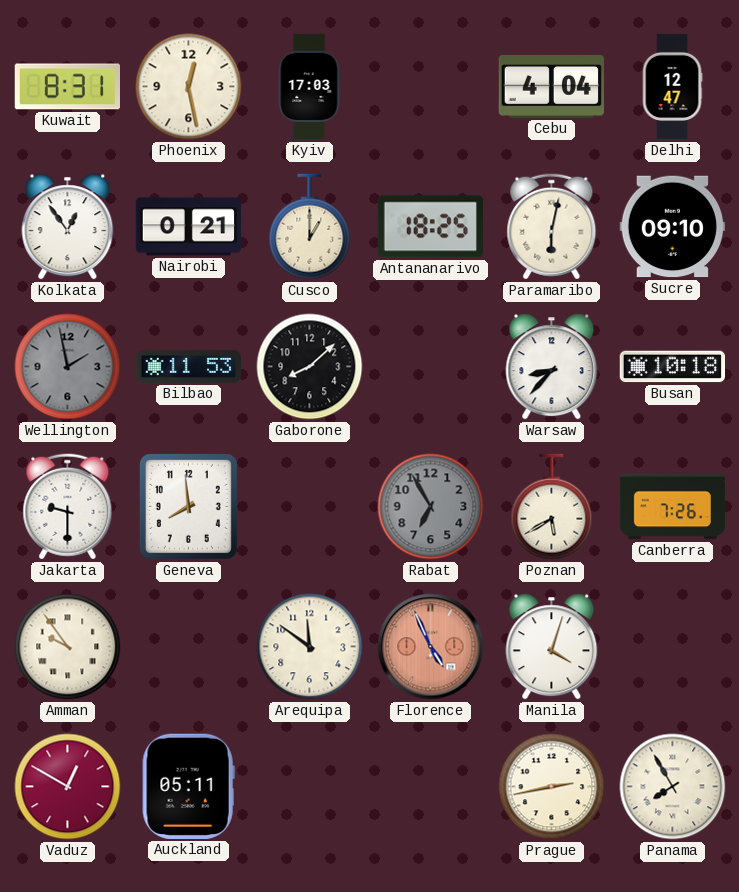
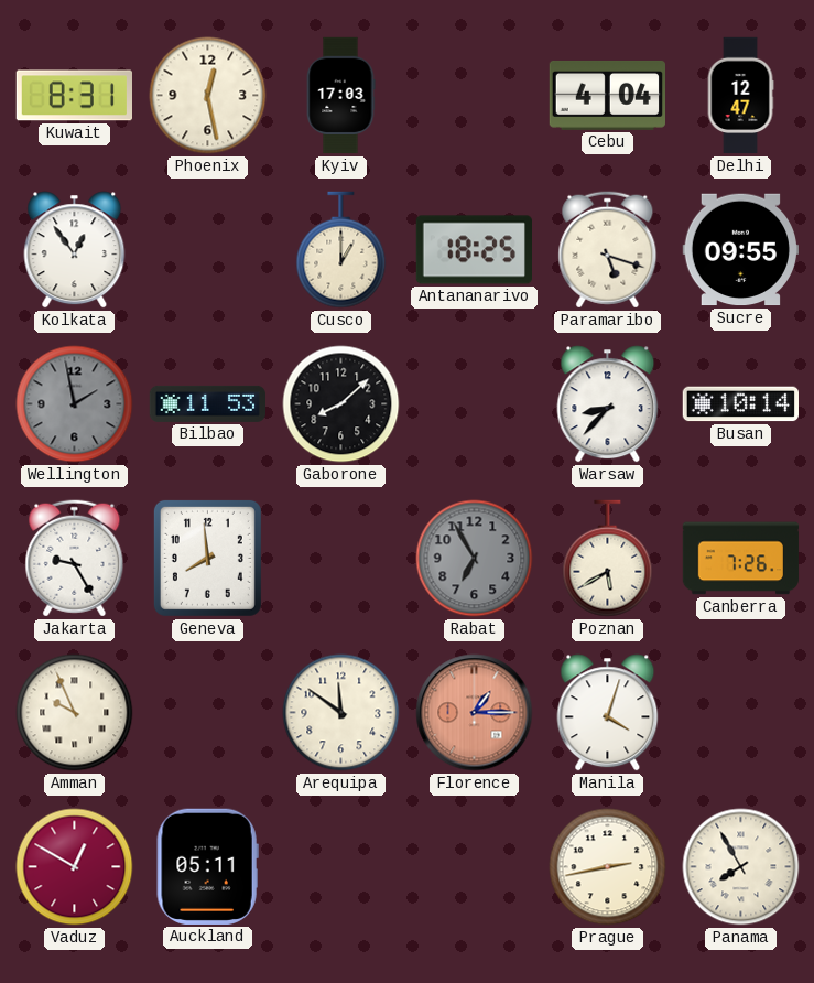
Nairobi: 0:21 -> none (189, 227)
Paramaribo: 6:02 -> 5:18 (608, 250)
Sucre: 09:10 -> 09:55 (740, 250)
Busan: 10:18 -> 10:14 (740, 404)
Jakarta: 9:30 -> 9:25 (75, 559)
Amman: 9:54 -> 9:56 (75, 713)
Florence: 4:56 -> 1:15 (475, 713)
